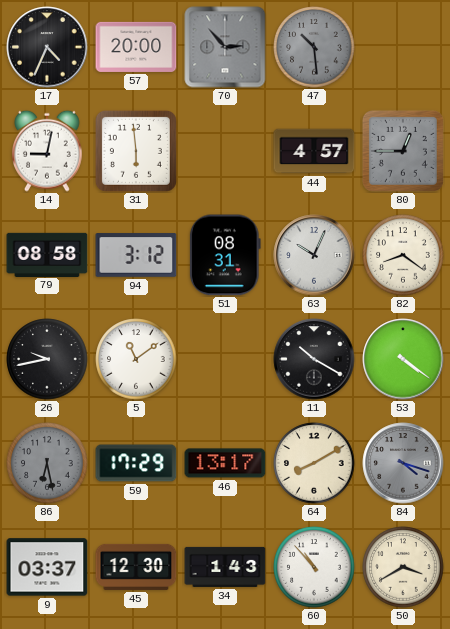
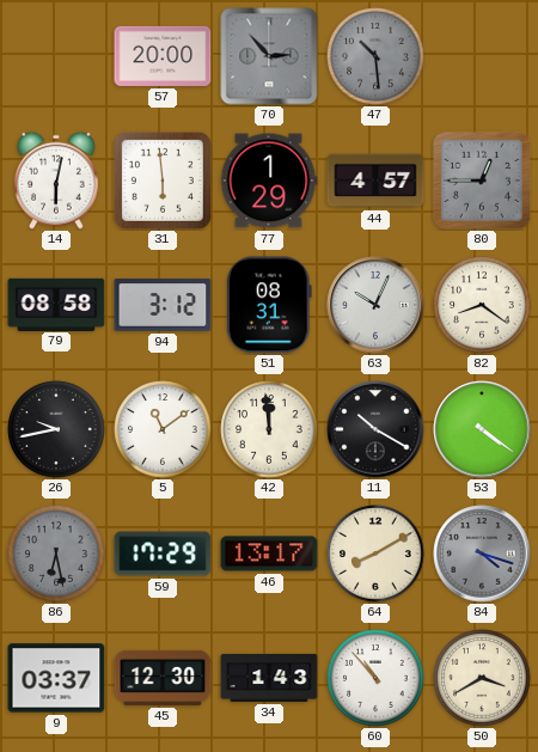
17: 4:34 -> none (47, 47)
14: 9:02 -> 6:02 (57, 181)
77: none -> 1:29 (269, 181)
42: none -> 11:59 (269, 429)
